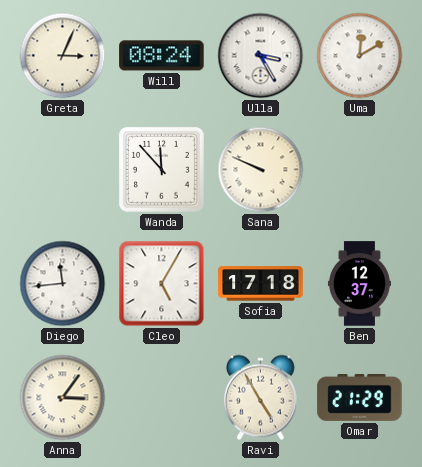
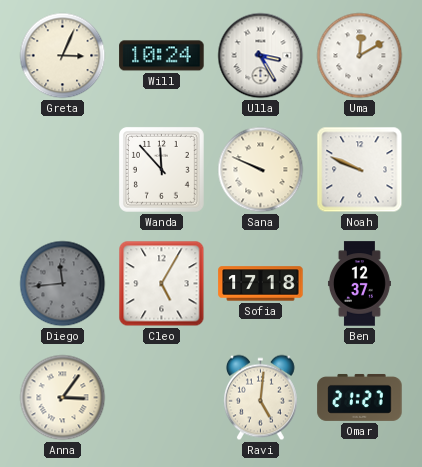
Will: 08:24 -> 10:24 (162, 56)
Noah: none -> 9:49 (360, 170)
Diego dial: white -> grey (63, 284)
Ravi: 4:55 -> 5:01 (260, 398)
Omar: 21:29 -> 21:27 (360, 397)
